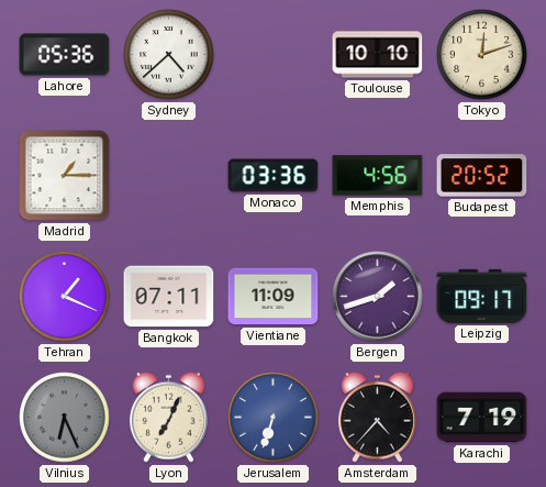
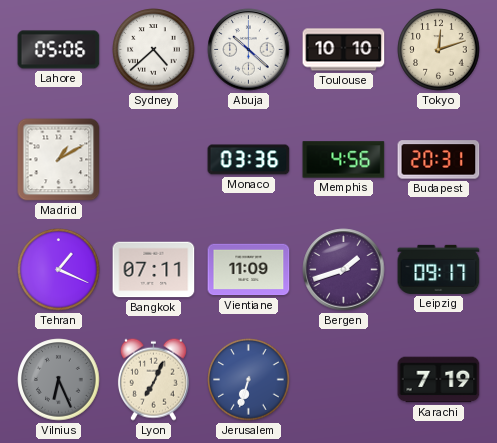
Lahore: 05:36 -> 05:06 (59, 50)
Abuja: none -> 10:22 (249, 50)
Madrid: 1:15 -> 1:10 (59, 160)
Budapest: 20:52 -> 20:31 (439, 160)
Amsterdam: 4:37 -> none (377, 417)
